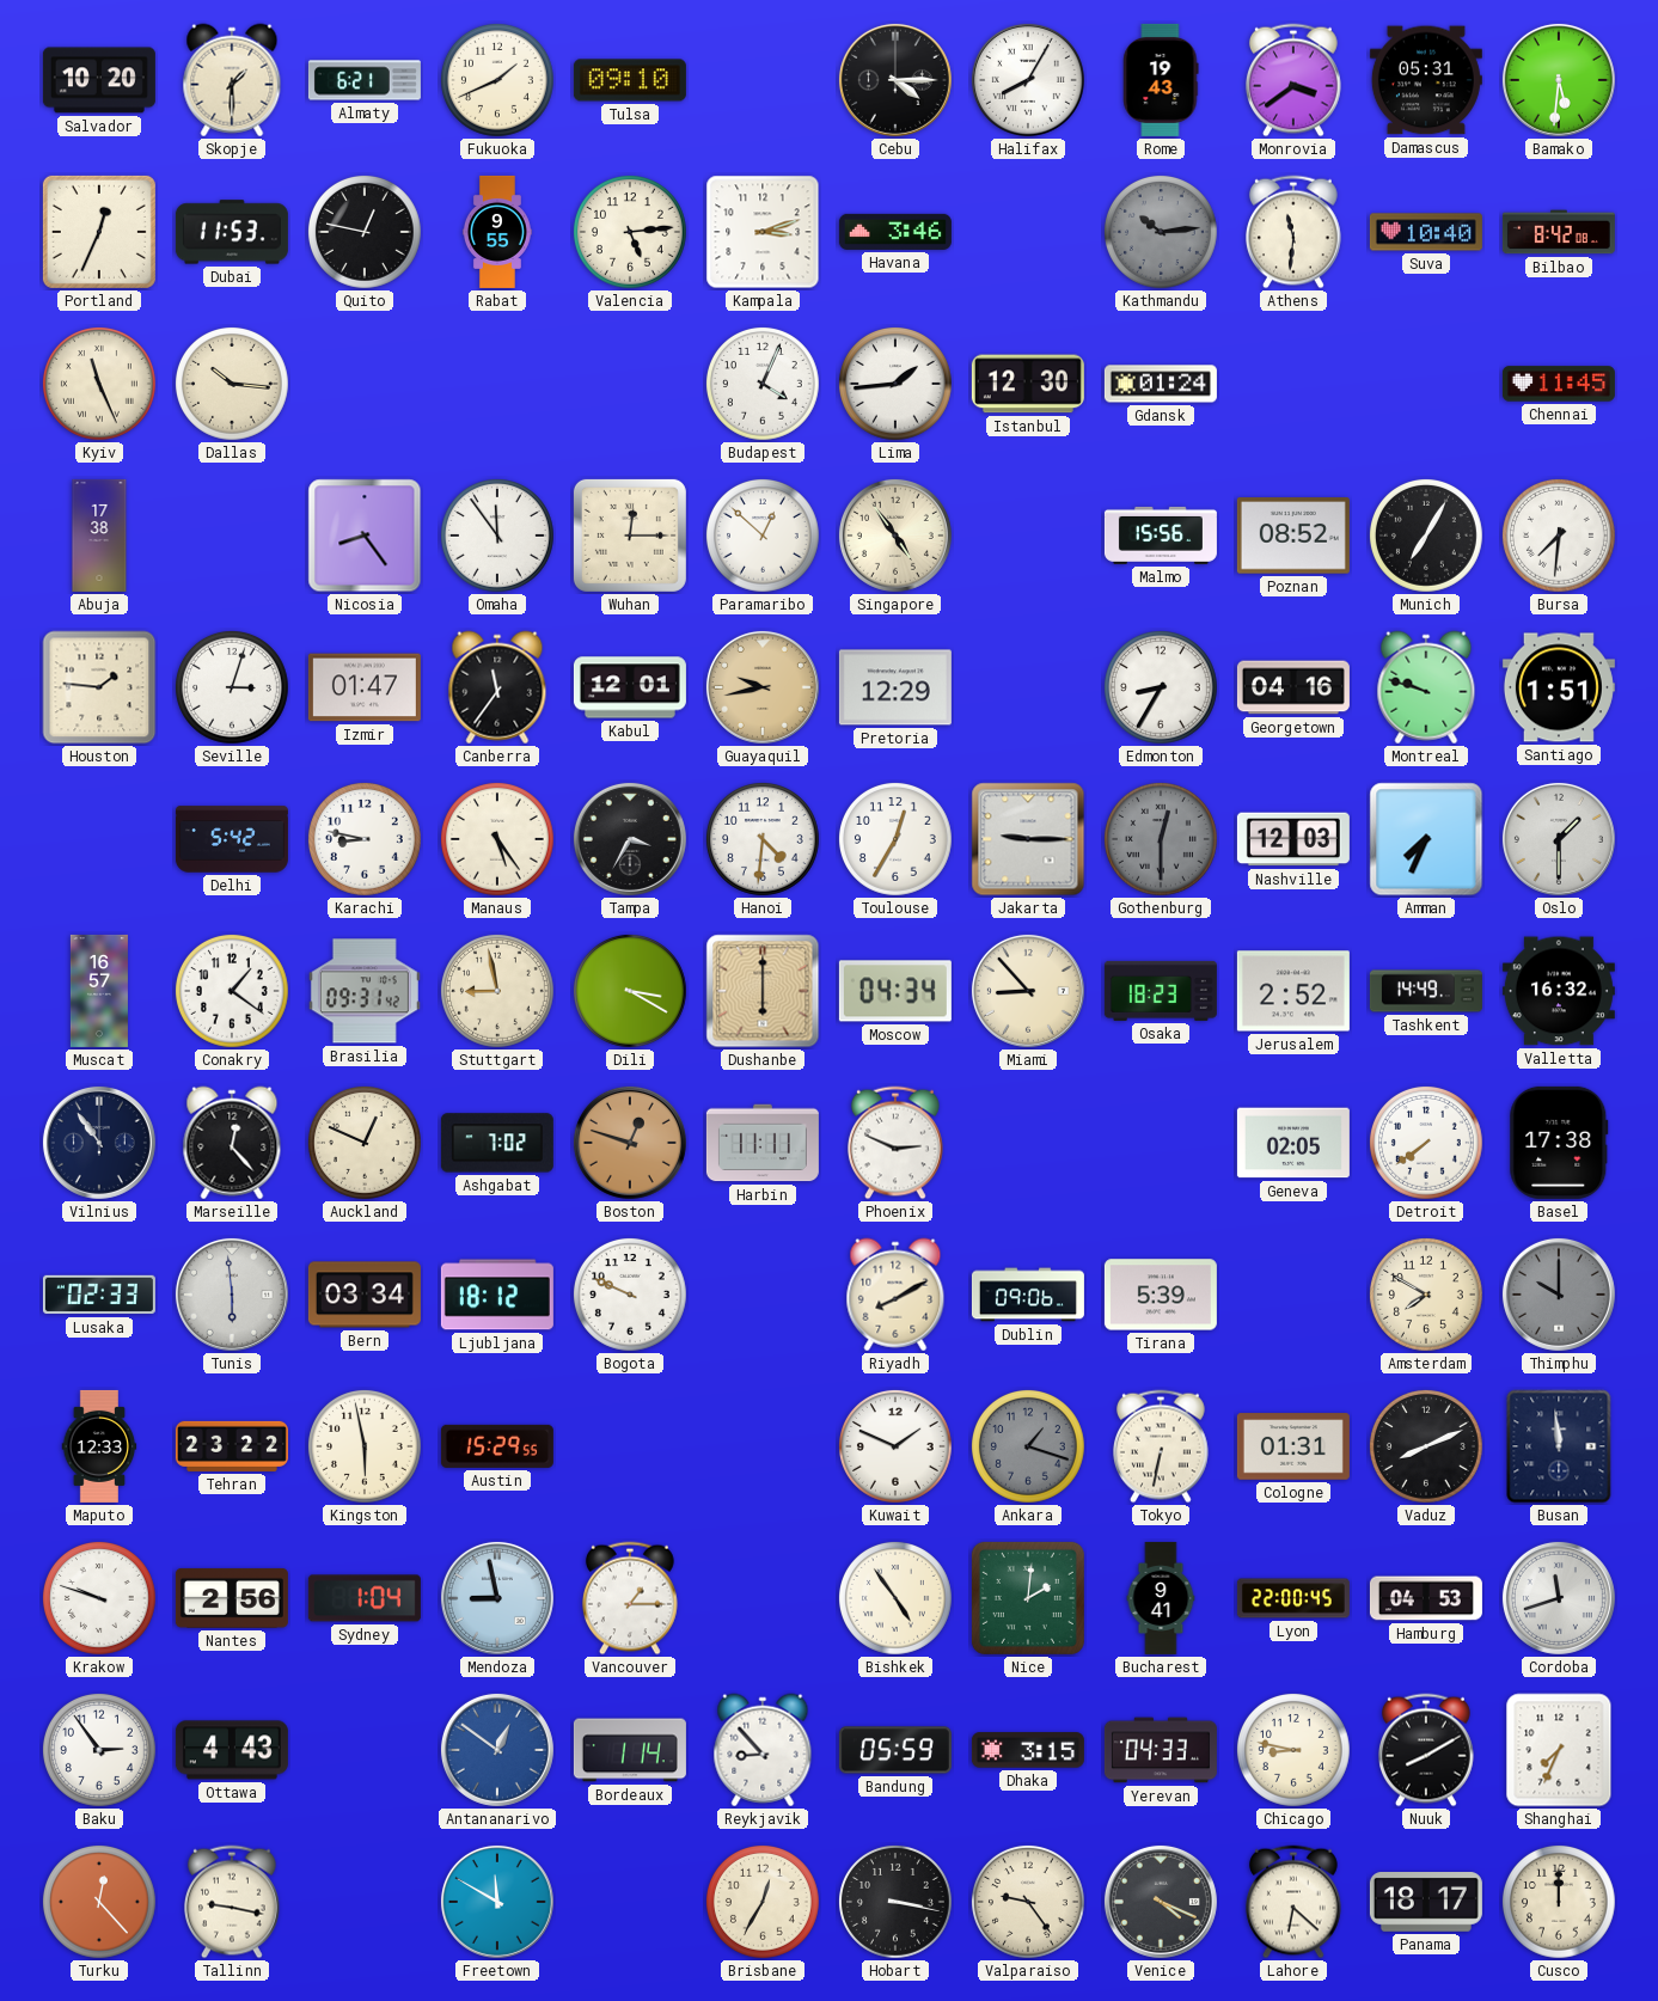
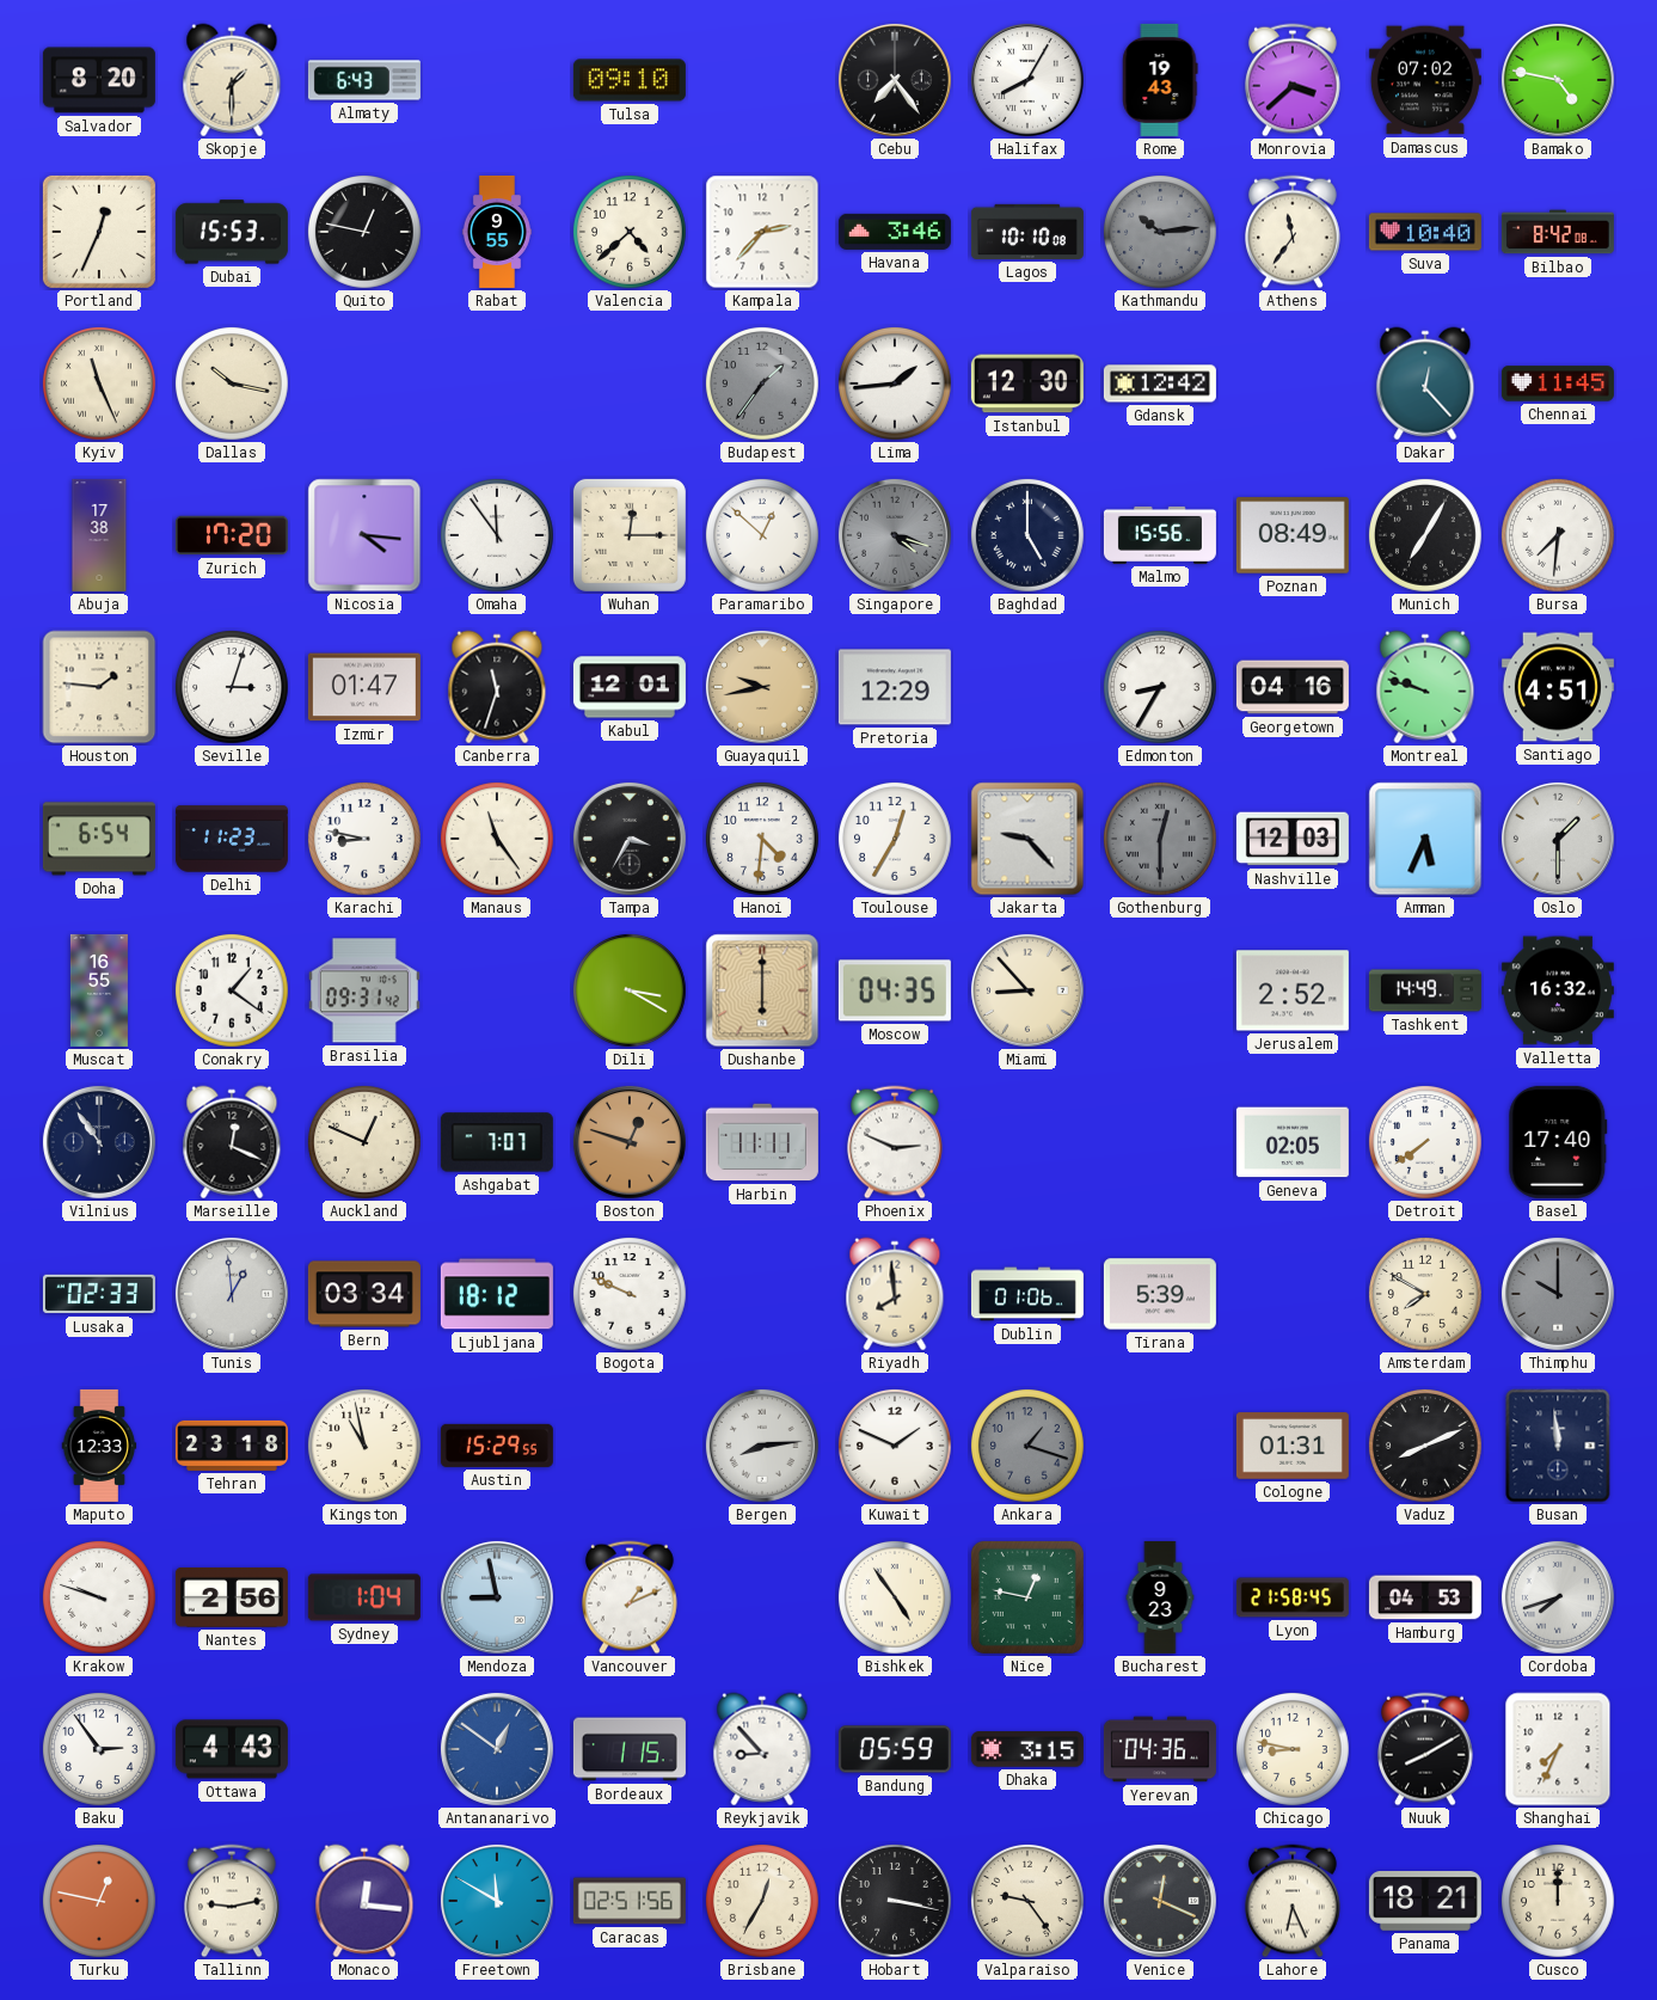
Salvador: 10:20 -> 8:20 (99, 80)
Almaty: 6:21 -> 6:43 (364, 80)
Fukuoka: 1:41 -> none (498, 81)
Cebu: 4:15 -> 7:24 (895, 80)
Monrovia: 3:39 -> 3:38 (1294, 80)
Damascus: 05:31 -> 07:02 (1425, 80)
Bamako: 5:31 -> 4:47 (1558, 80)
Dubai: 11:53 -> 15:53 (232, 232)
Valencia: 5:14 -> 4:38 (631, 233)
Kampala: 3:12 -> 2:37 (762, 232)
Lagos: none -> 10:10 (1027, 232)
Athens: 11:31 -> 11:36 (1294, 232)
Dallas: 10:16 -> 10:17 (233, 385)
Budapest: 4:04 -> 1:36 (763, 385)
Budapest dial: white -> grey (763, 385)
Gdansk: 01:24 -> 12:42 (1160, 384)
Dakar: none -> 12:23 (1425, 384)
Zurich: none -> 17:20 (232, 535)
Nicosia: 8:24 -> 4:16 (364, 535)
Singapore: 4:54 -> 4:18 (895, 535)
Singapore dial: cream -> grey (895, 535)
Baghdad: none -> 5:00 (1029, 536)
Poznan: 08:52 -> 08:49 (1293, 535)
Canberra: 11:36 -> 11:33 (497, 687)
Santiago: 1:51 -> 4:51 (1558, 687)
Doha: none -> 6:54 (99, 839)
Delhi: 5:42 -> 11:23 (232, 839)
Manaus: 5:24 -> 11:24 (498, 840)
Jakarta: 9:15 -> 9:23 (1027, 839)
Amman: 7:34 -> 5:34 (1425, 839)
Muscat: 16:57 -> 16:55 (99, 990)
Stuttgart: 8:58 -> none (498, 992)
Moscow: 04:34 -> 04:35 (895, 990)
Osaka: 18:23 -> none (1161, 991)
Marseille: 12:23 -> 12:19 (232, 1142)
Ashgabat: 7:02 -> 7:07 (497, 1142)
Basel: 17:38 -> 17:40 (1558, 1142)
Tunis: 5:59 -> 12:59 (232, 1294)
Riyadh: 8:10 -> 7:59 (895, 1294)
Dublin: 09:06 -> 01:06 (1027, 1294)
Tehran: 23:22 -> 23:18 (232, 1446)
Kingston: 5:58 -> 10:58 (366, 1447)
Bergen: none -> 8:14 (762, 1446)
Tokyo: 6:32 -> none (1162, 1446)
Vancouver: 1:15 -> 1:11 (631, 1597)
Nice: 2:01 -> 12:47 (1027, 1597)
Bucharest: 9:41 -> 9:23 (1160, 1597)
Lyon: 22:00 -> 21:58 (1293, 1597)
Cordoba: 11:42 -> 7:42 (1558, 1597)
Bordeaux: 1:14 -> 1:15 (630, 1749)
Yerevan: 04:33 -> 04:36 (1160, 1749)
Turku: 12:23 -> 12:47 (100, 1902)
Tallinn: 9:17 -> 9:13 (233, 1901)
Monaco: none -> 12:16 (364, 1901)
Caracas: none -> 02:51 (630, 1901)
Venice: 4:19 -> 12:19 (1160, 1901)
Lahore: 6:22 -> 6:26 (1294, 1901)
Panama: 18:17 -> 18:21 (1425, 1902)
